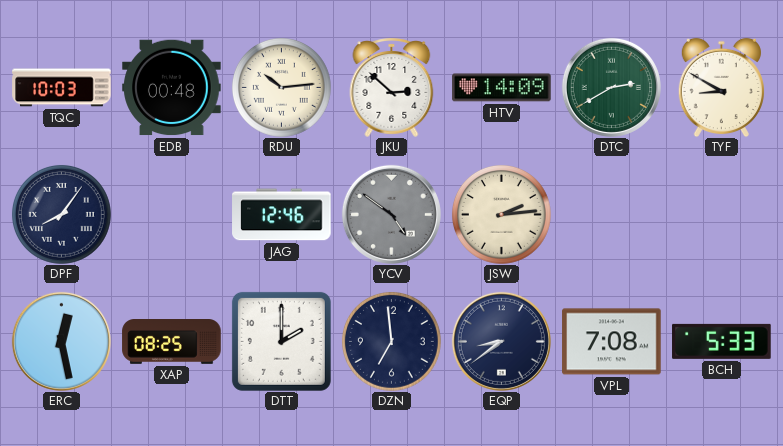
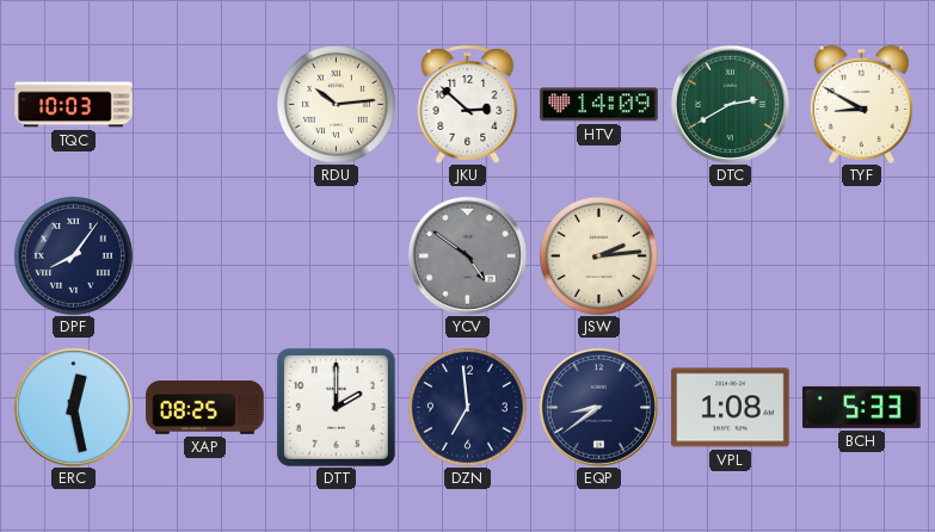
EDB: 00:48 -> none (172, 88)
JAG: 12:46 -> none (282, 215)
VPL: 7:08 -> 1:08 (731, 408)
